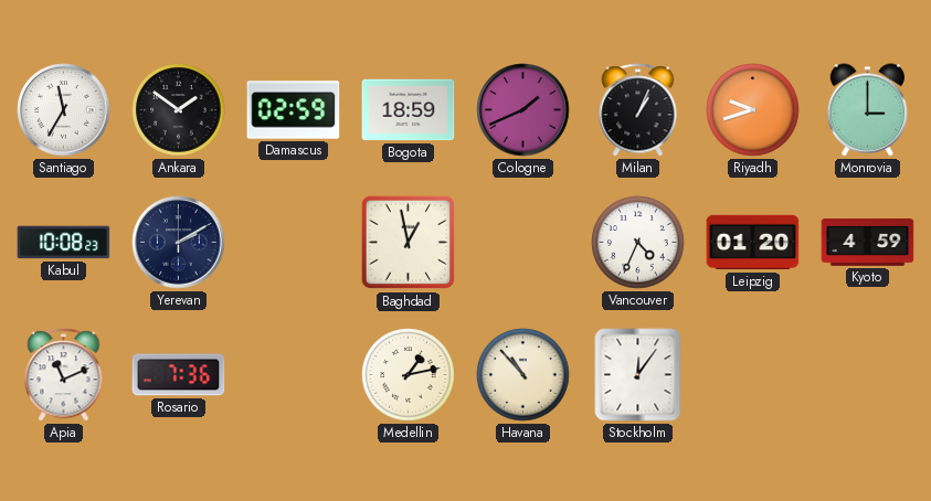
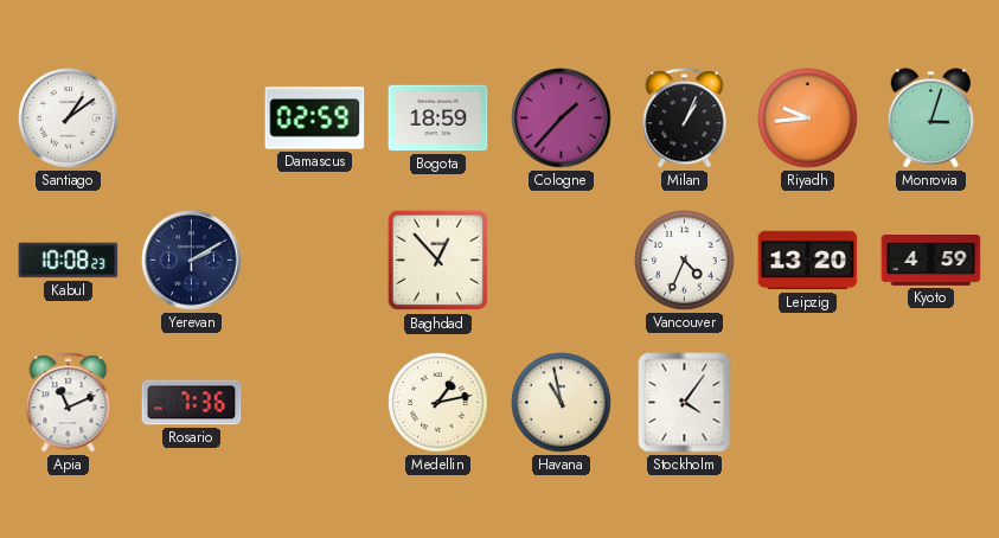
Santiago: 11:35 -> 1:09 (69, 119)
Ankara: 1:51 -> none (179, 110)
Cologne: 1:41 -> 1:37 (562, 119)
Riyadh: 9:42 -> 9:44 (808, 119)
Monrovia: 3:00 -> 3:03 (930, 119)
Baghdad: 12:58 -> 12:53 (438, 261)
Leipzig: 01:20 -> 13:20 (808, 261)
Havana: 10:53 -> 10:58 (562, 403)
Stockholm: 12:06 -> 4:06 (685, 403)
